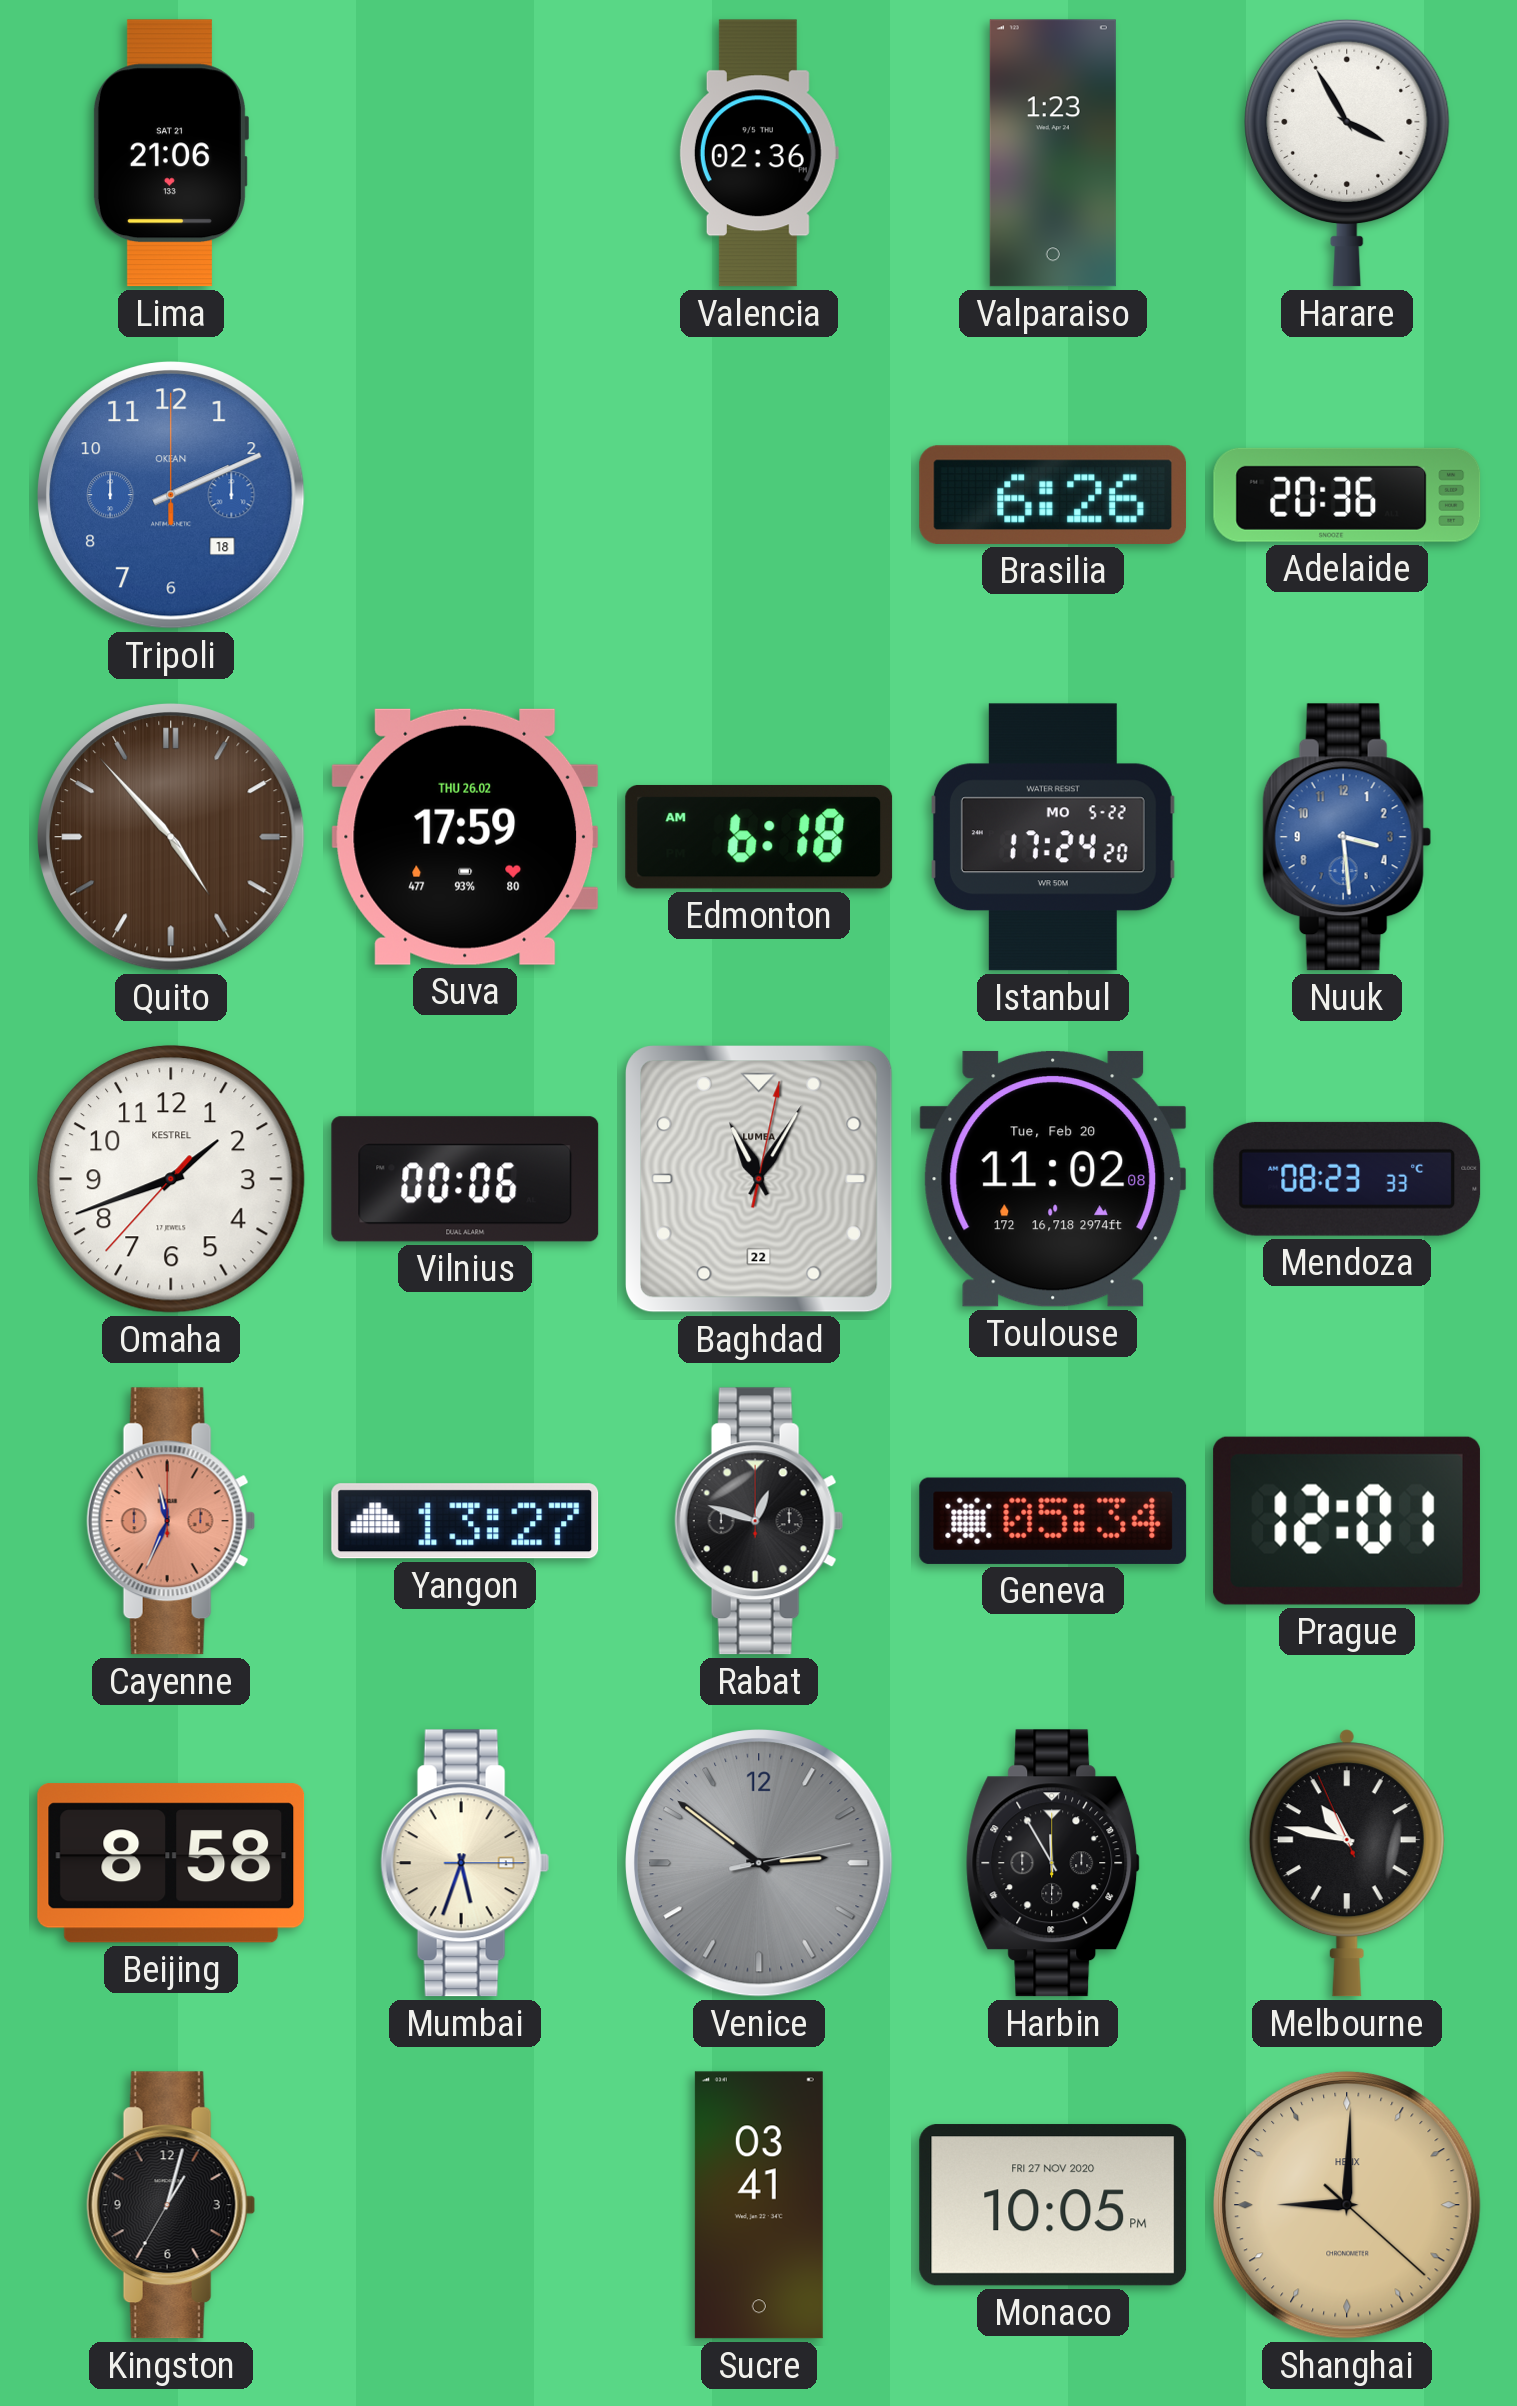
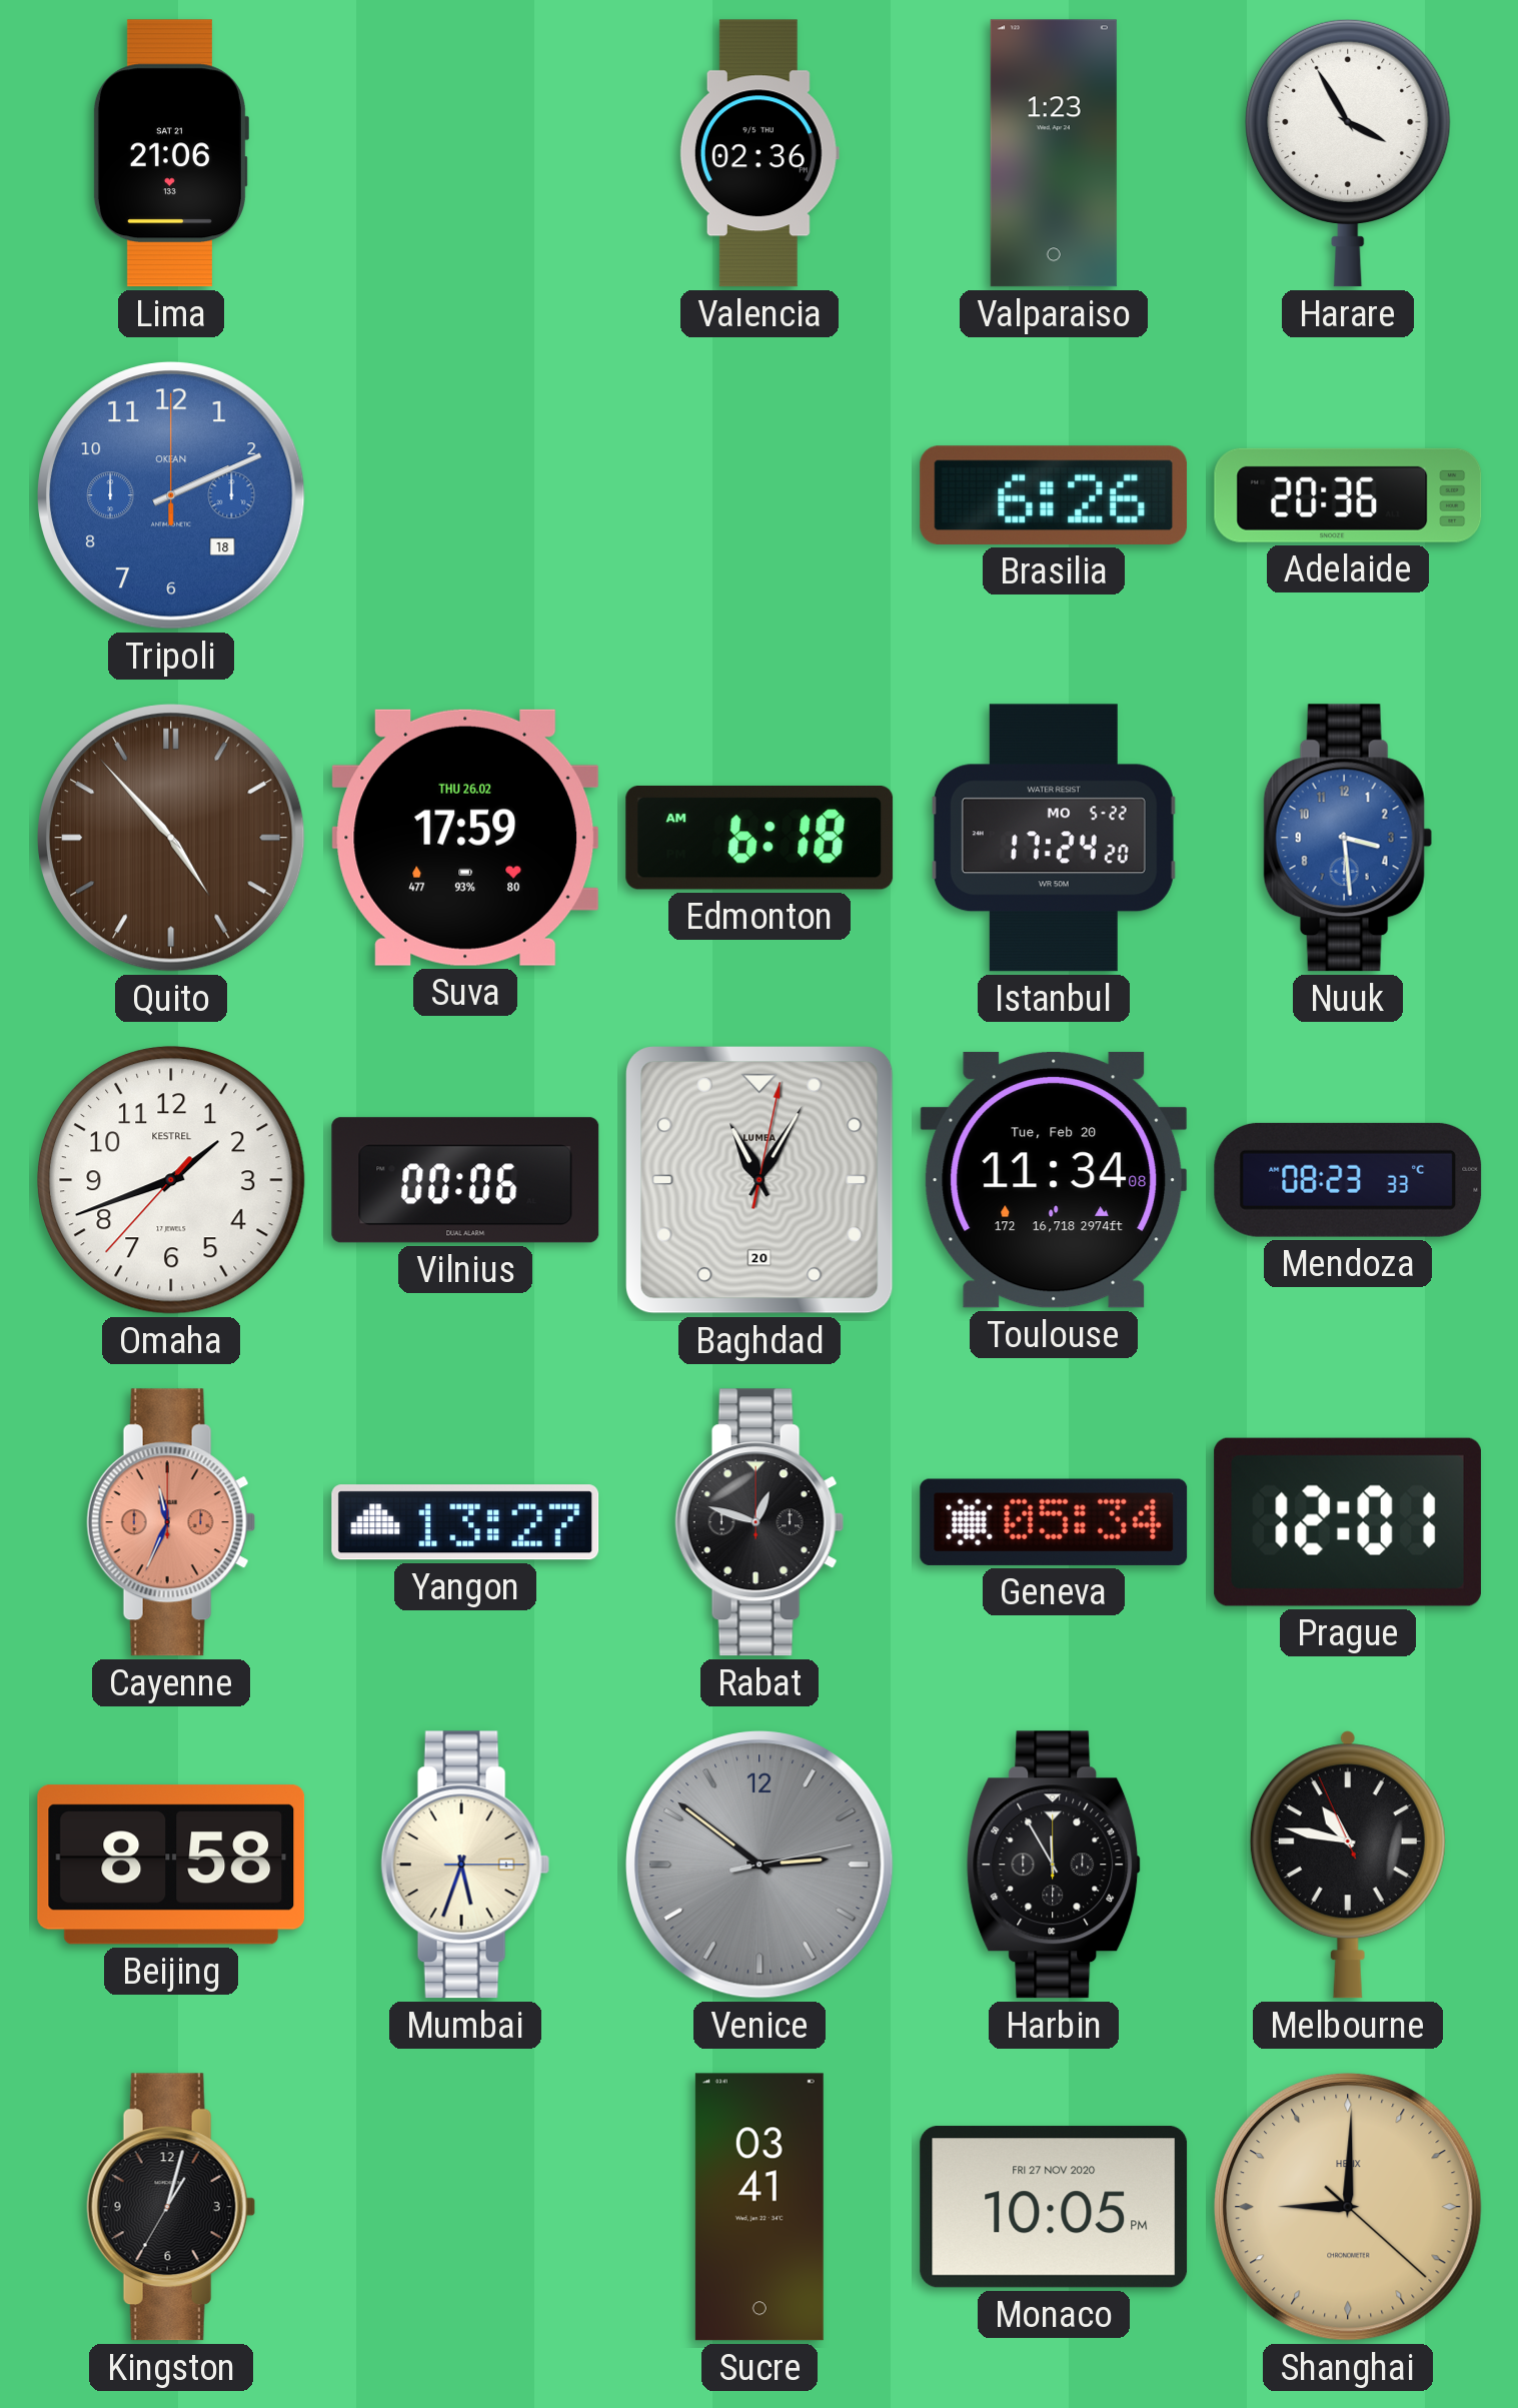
Baghdad date: 22 -> 20 (761, 1181)
Toulouse: 11:02 -> 11:34 (1054, 1180)
